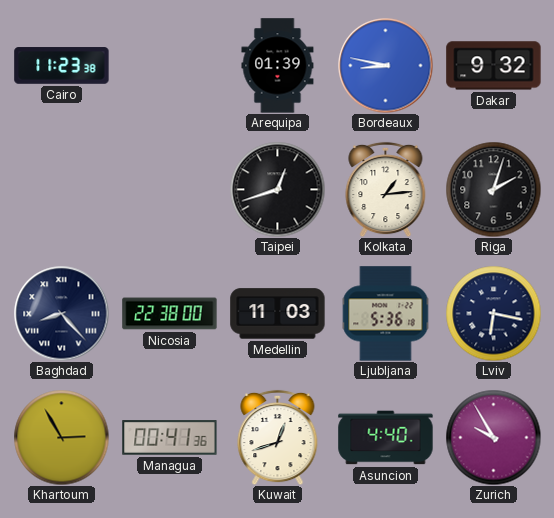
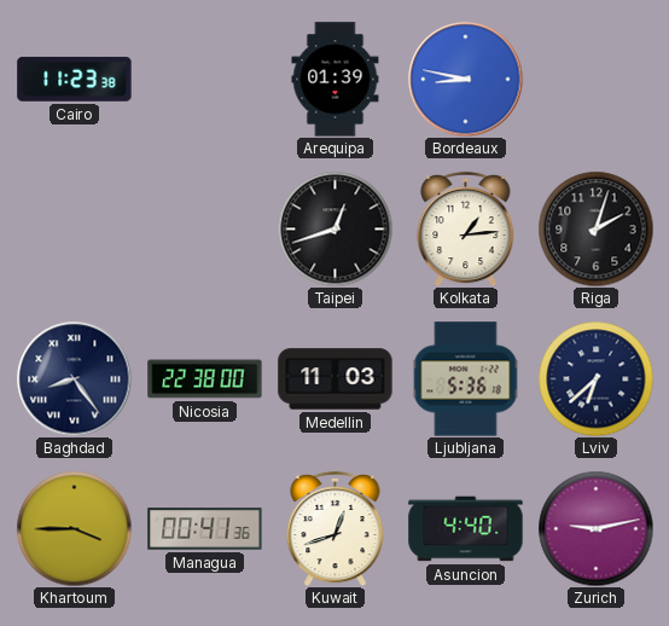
Dakar: 9:32 -> none (494, 66)
Baghdad: 8:23 -> 8:24 (74, 378)
Lviv: 6:17 -> 6:38 (595, 378)
Khartoum: 2:55 -> 3:45 (74, 528)
Zurich: 9:55 -> 9:13 (595, 528)
